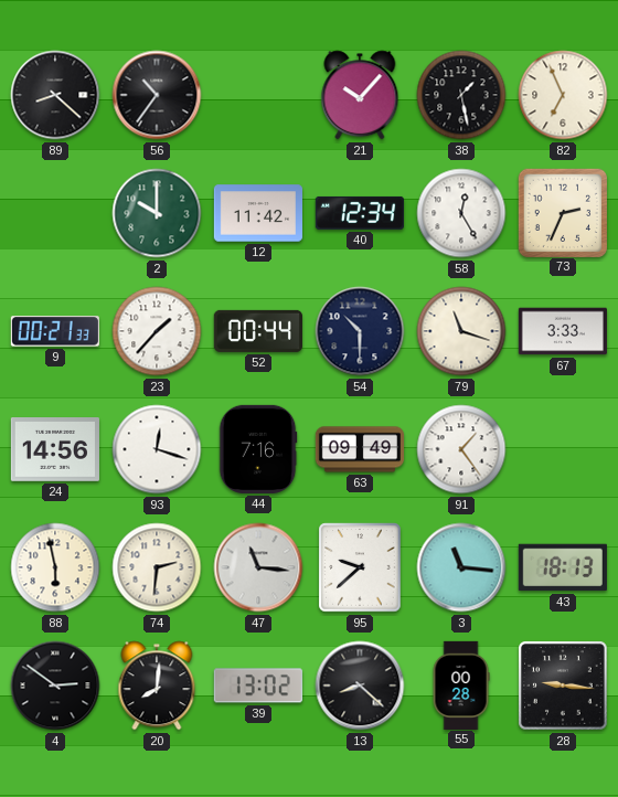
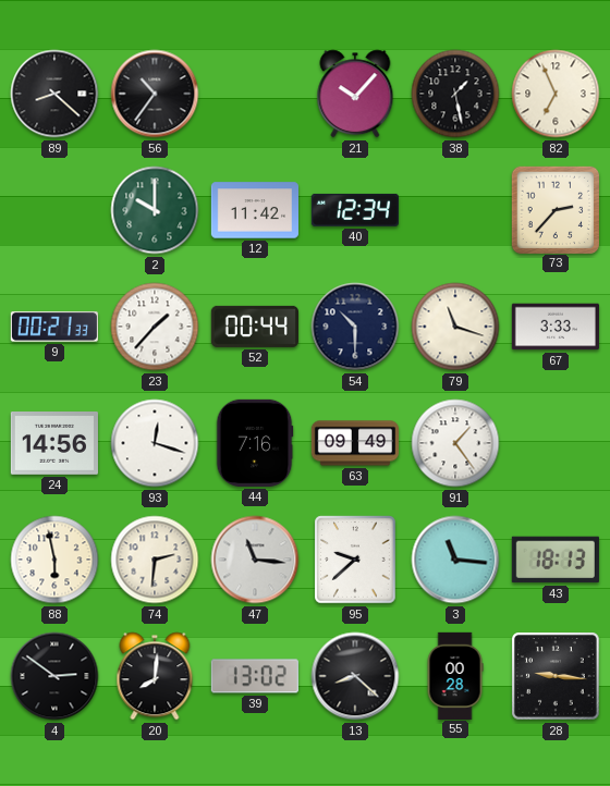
58: 12:25 -> none (461, 213)
73: 2:34 -> 2:37 (554, 209)
